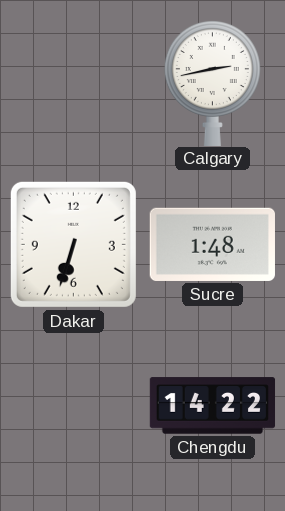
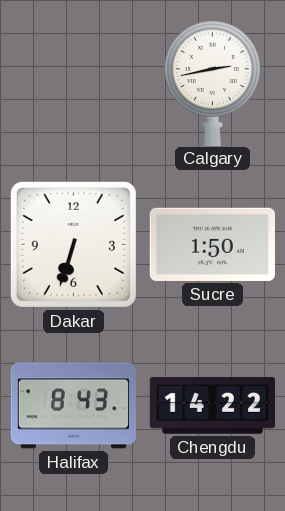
Sucre: 1:48 -> 1:50 (212, 244)
Halifax: none -> 8:43 (73, 406)
